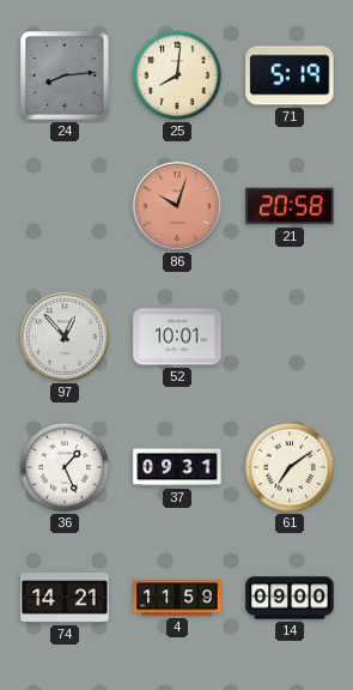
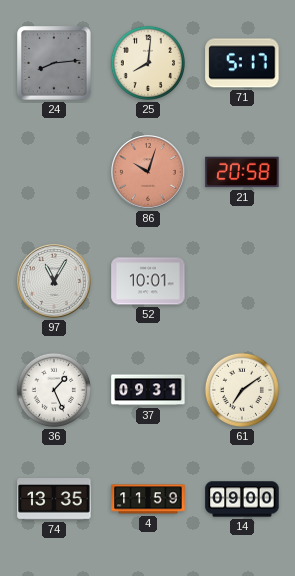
71: 5:19 -> 5:17 (242, 63)
97: 12:53 -> 11:05 (54, 281)
74: 14:21 -> 13:35 (54, 499)
